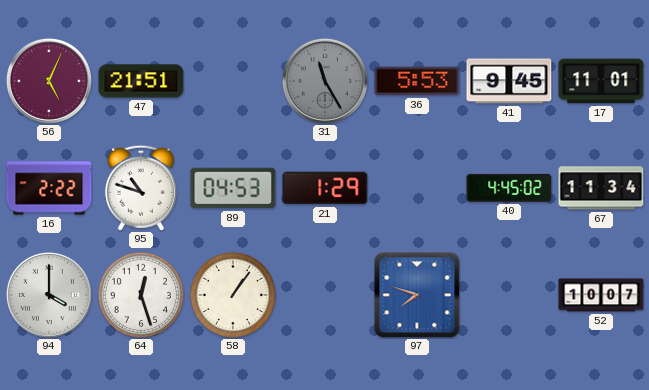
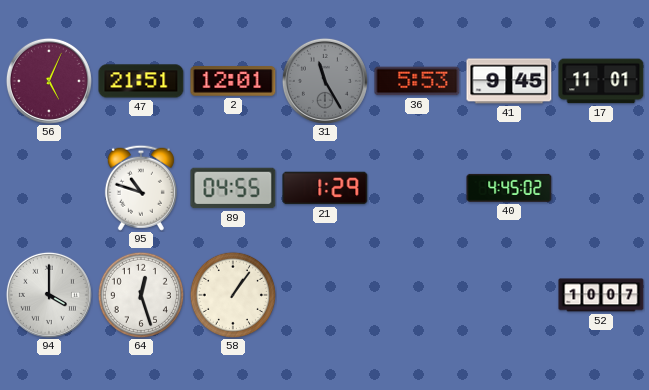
2: none -> 12:01 (233, 81)
16: 2:22 -> none (49, 188)
89: 04:53 -> 04:55 (233, 188)
67: 11:34 -> none (601, 188)
97: 7:48 -> none (417, 295)
